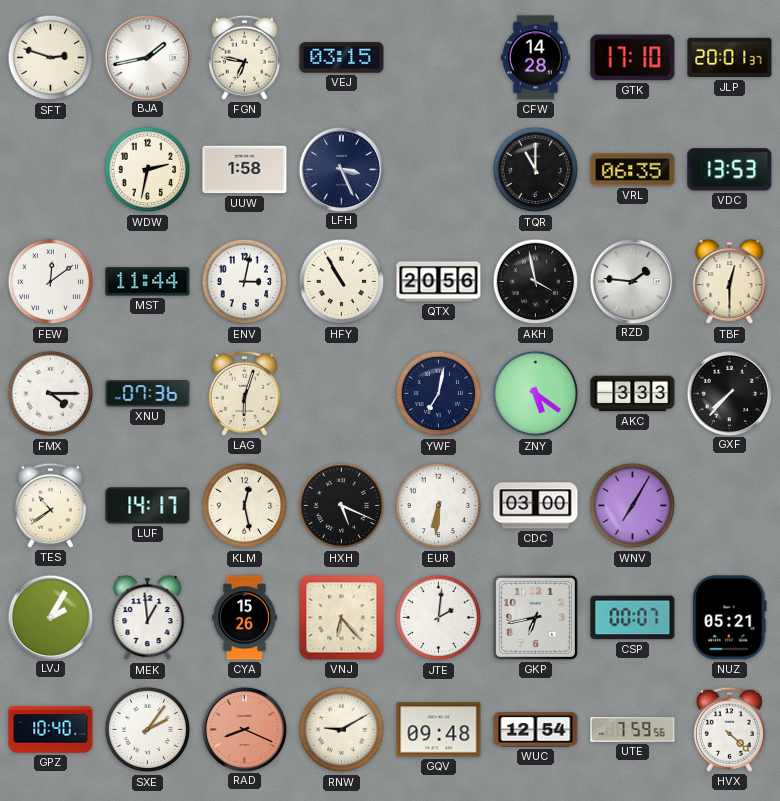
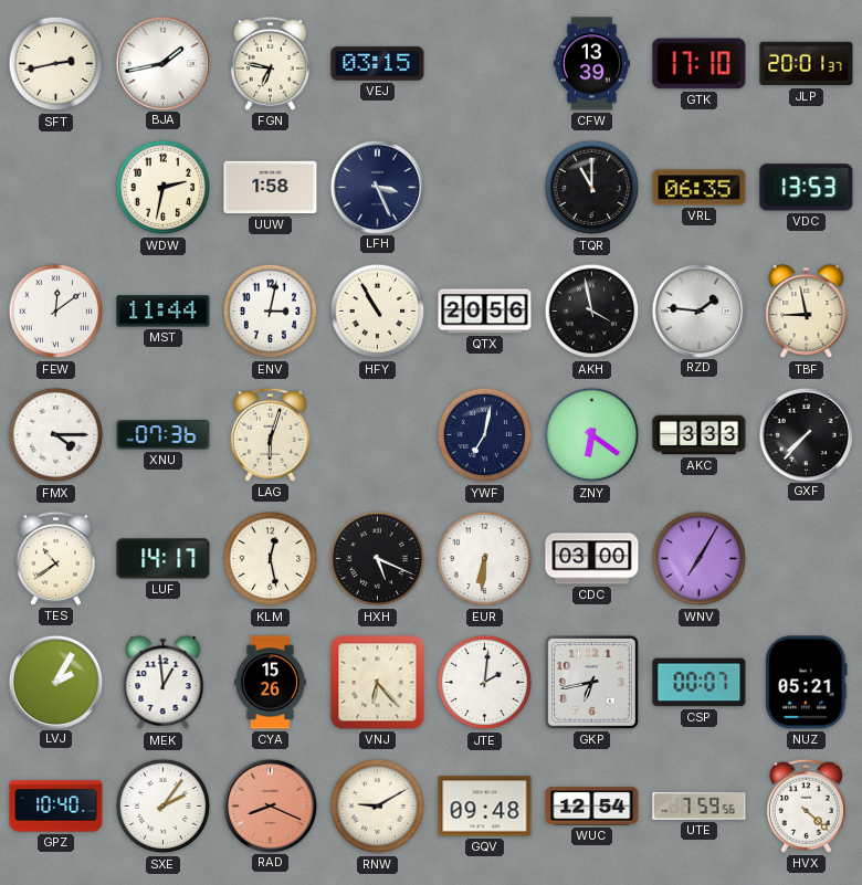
SFT: 2:48 -> 2:43 (56, 64)
CFW: 14:28 -> 13:39 (591, 64)
TBF: 12:30 -> 8:58 (807, 312)
ZNY: 5:21 -> 6:21 (592, 435)
